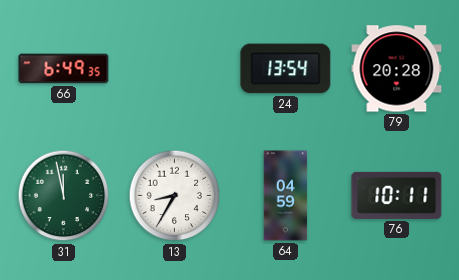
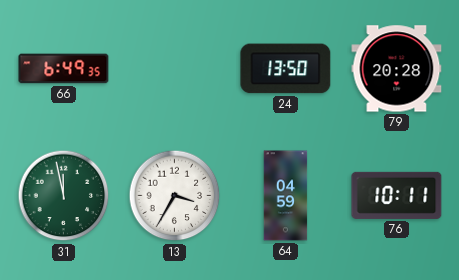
24: 13:54 -> 13:50 (286, 69)
13: 8:35 -> 3:35 (175, 196)
